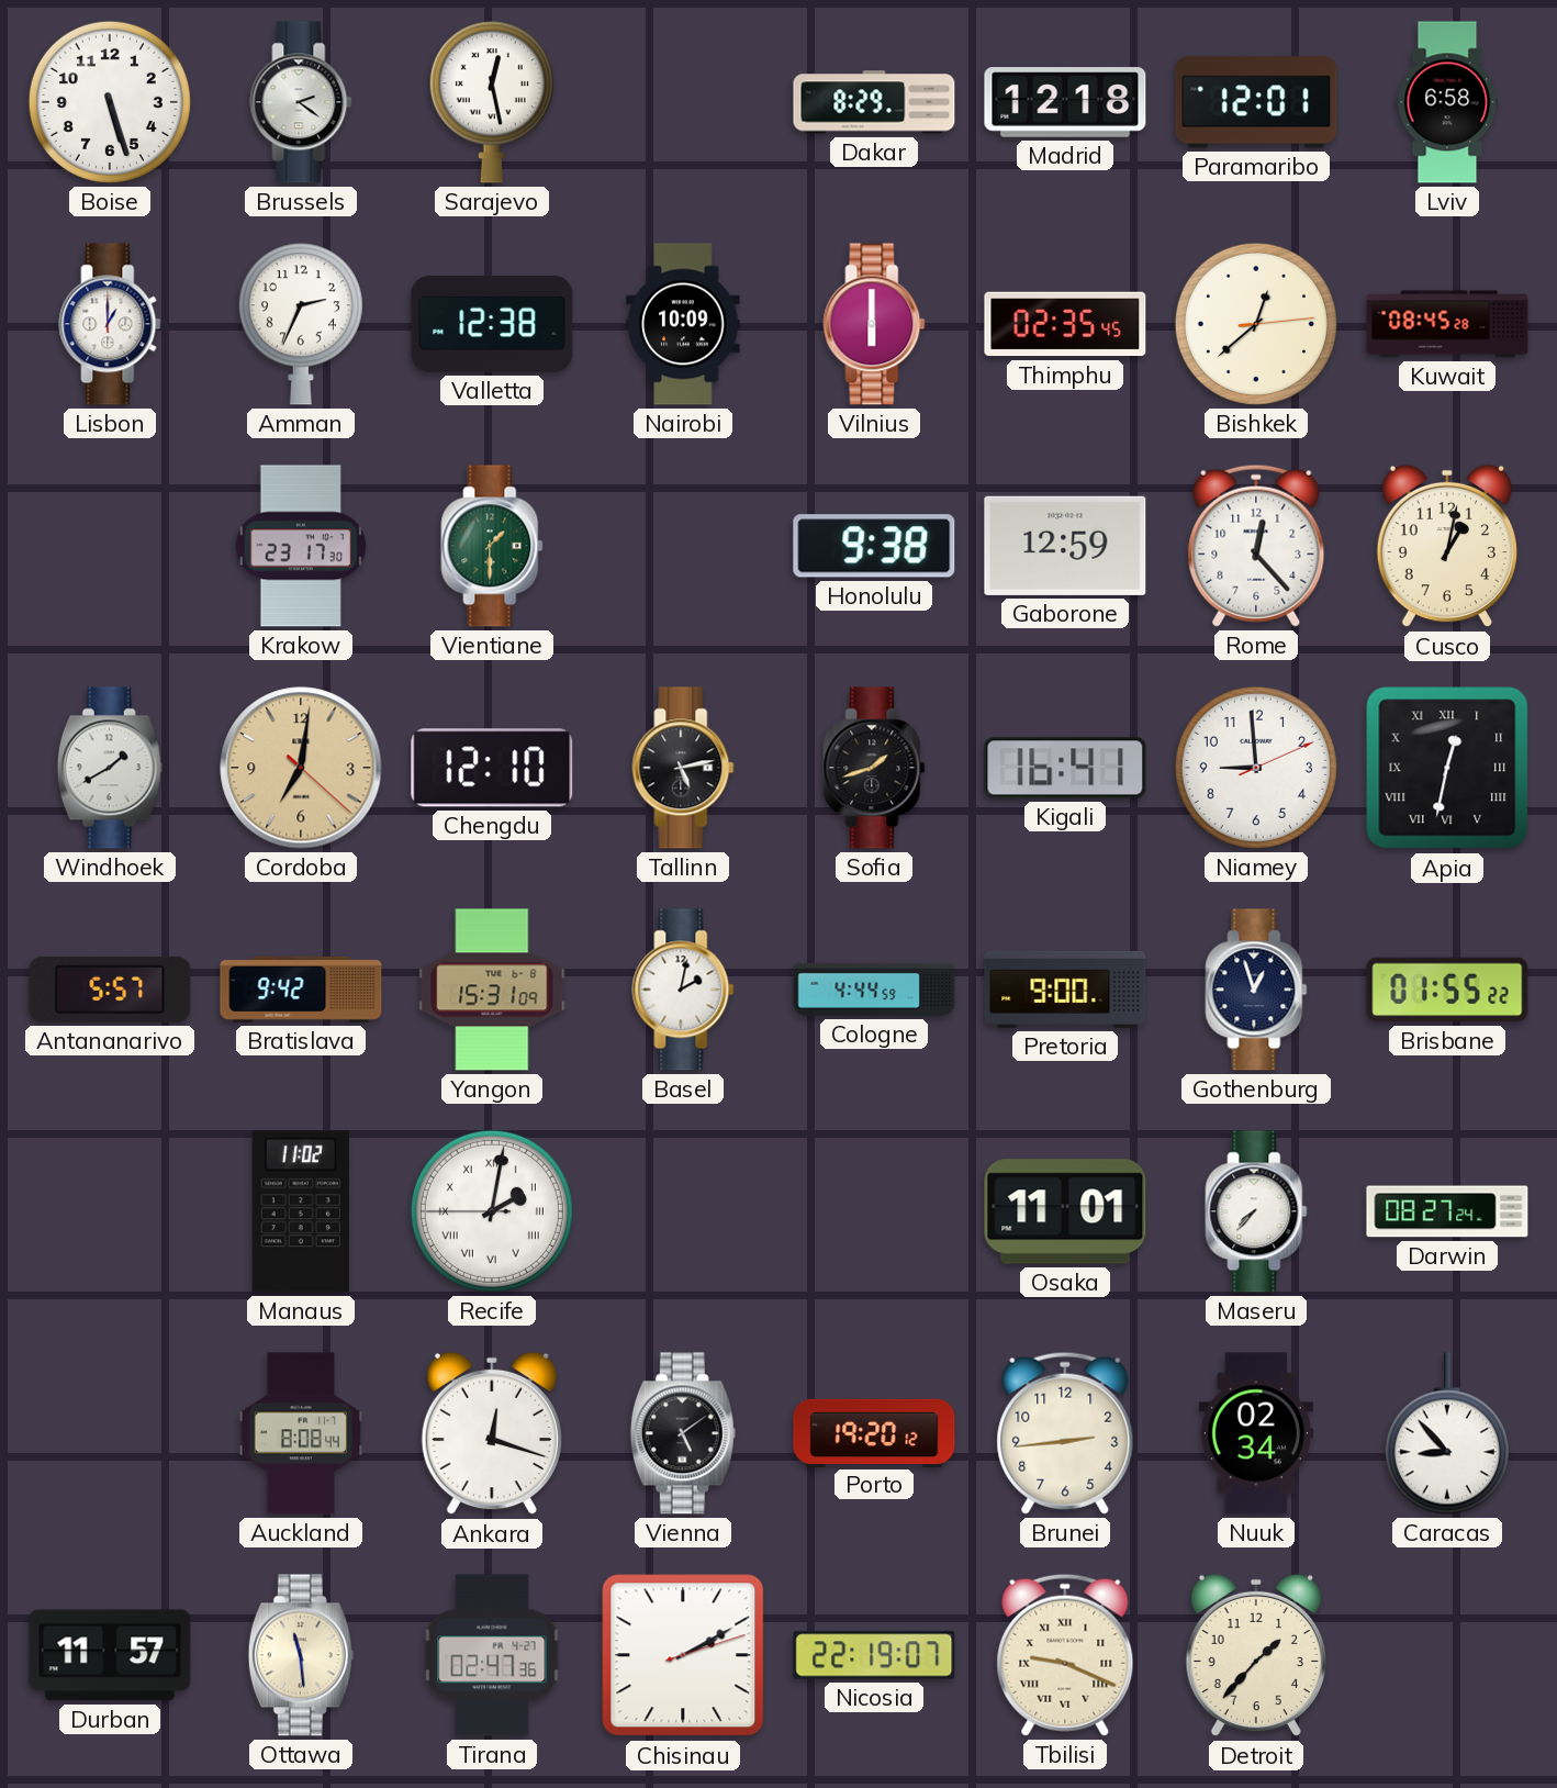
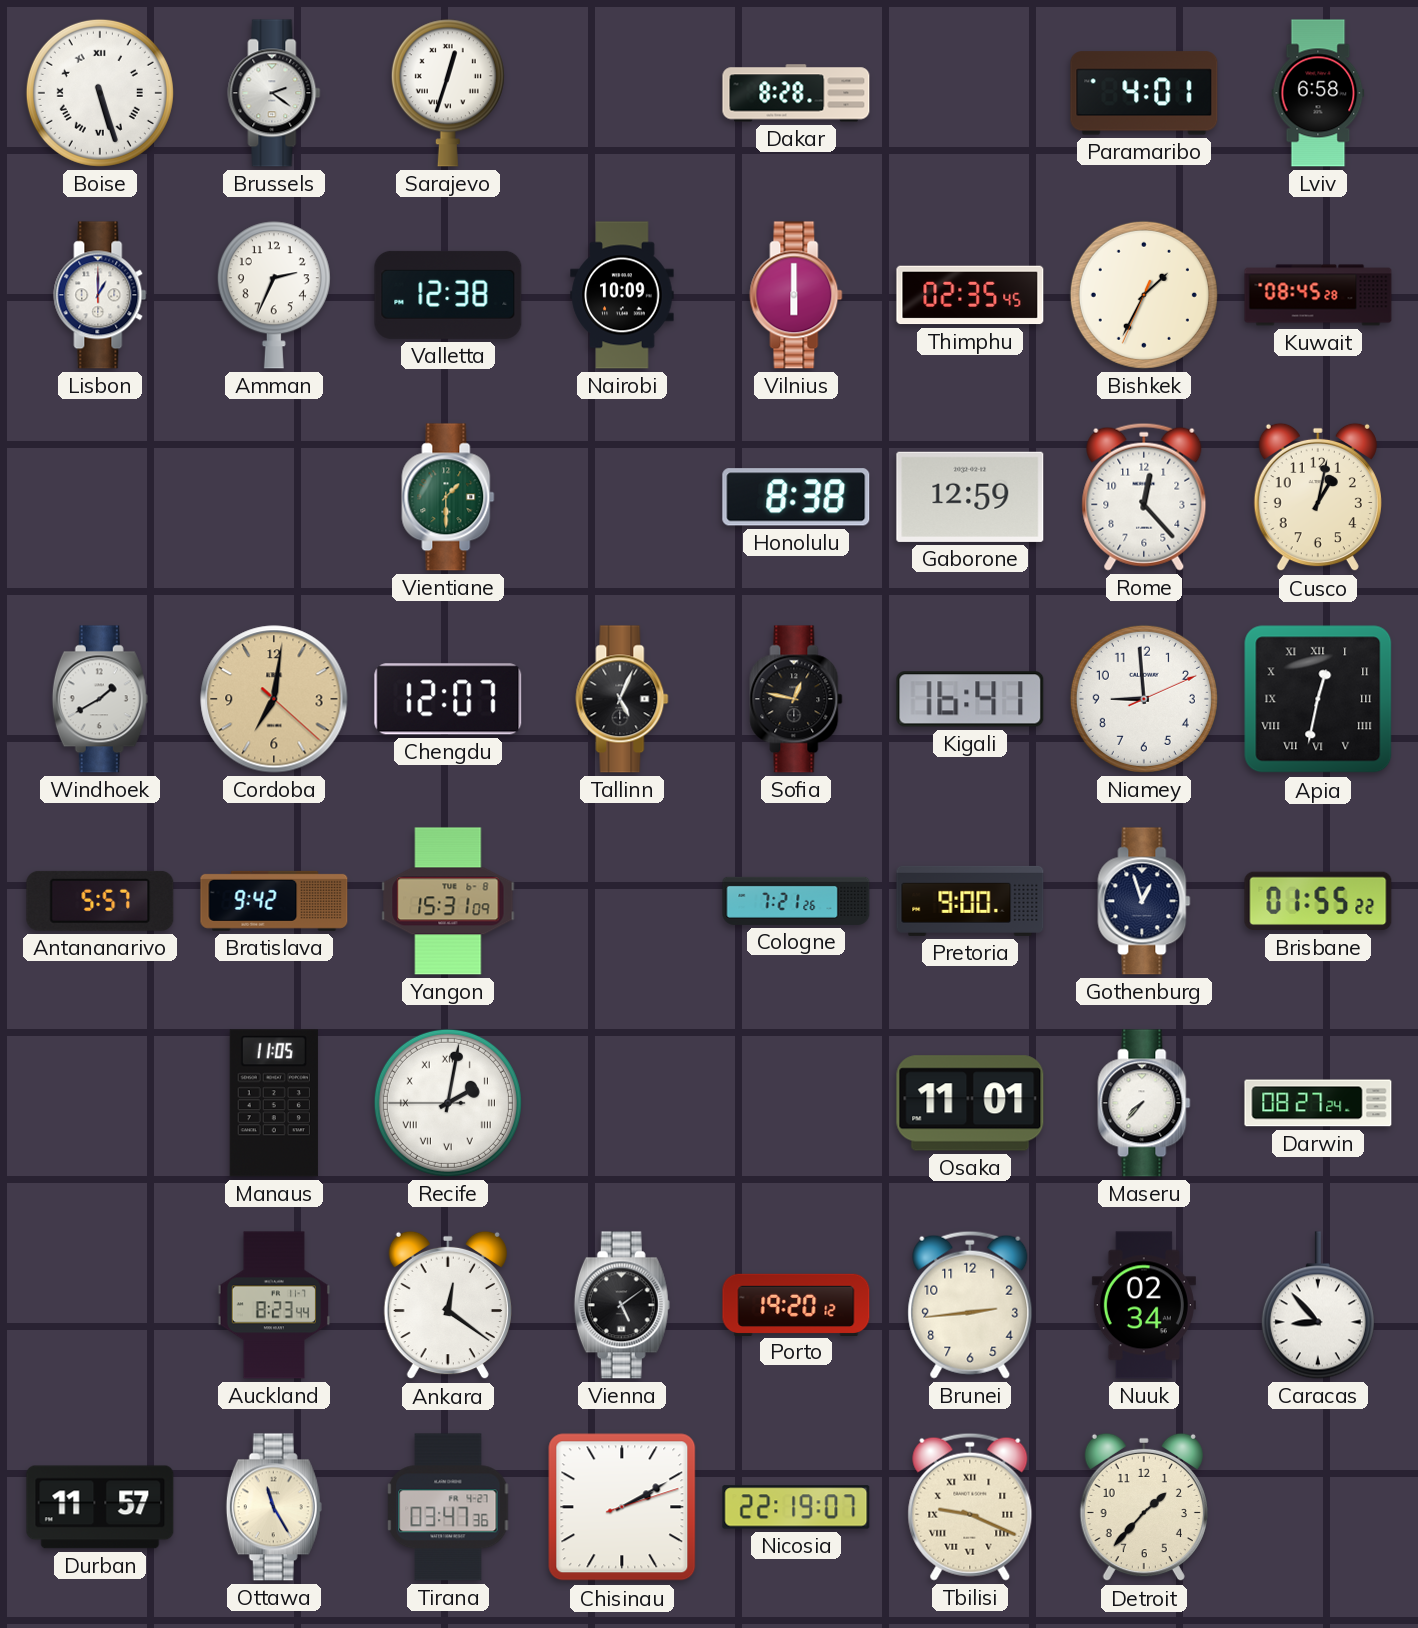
Boise numerals: Arabic -> Roman (100, 93)
Sarajevo: 12:28 -> 12:33 (448, 93)
Dakar: 8:29 -> 8:28 (796, 93)
Madrid: 12:18 -> none (1065, 102)
Paramaribo: 12:01 -> 4:01 (1144, 93)
Bishkek: 12:38 -> 1:34 (1144, 295)
Krakow: 23:17 -> none (300, 546)
Honolulu: 9:38 -> 8:38 (796, 497)
Chengdu: 12:10 -> 12:07 (448, 699)
Tallinn: 5:13 -> 5:04 (622, 699)
Sofia: 1:42 -> 12:47 (796, 699)
Basel: 2:02 -> none (683, 990)
Cologne: 4:44 -> 7:21 (796, 901)
Manaus: 11:02 -> 11:05 (274, 1103)
Auckland: 8:08 -> 8:23 (274, 1305)
Ankara: 12:18 -> 12:21 (448, 1305)
Ottawa: 11:29 -> 11:25 (274, 1507)
Tirana: 02:47 -> 03:47 (448, 1507)
